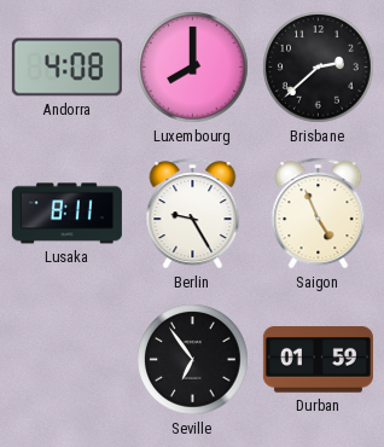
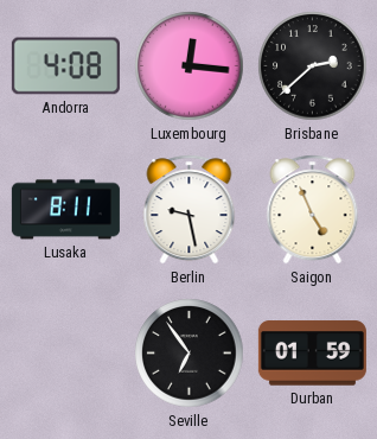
Luxembourg: 8:00 -> 12:16 (190, 66)
Berlin: 9:25 -> 9:28 (190, 210)
